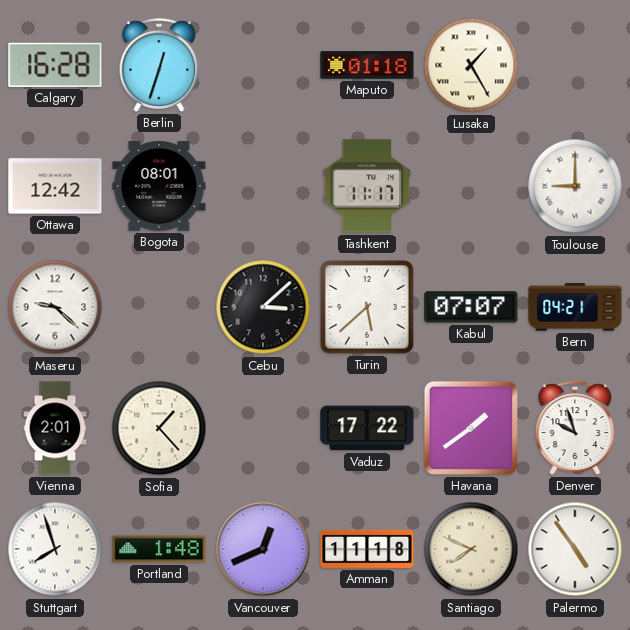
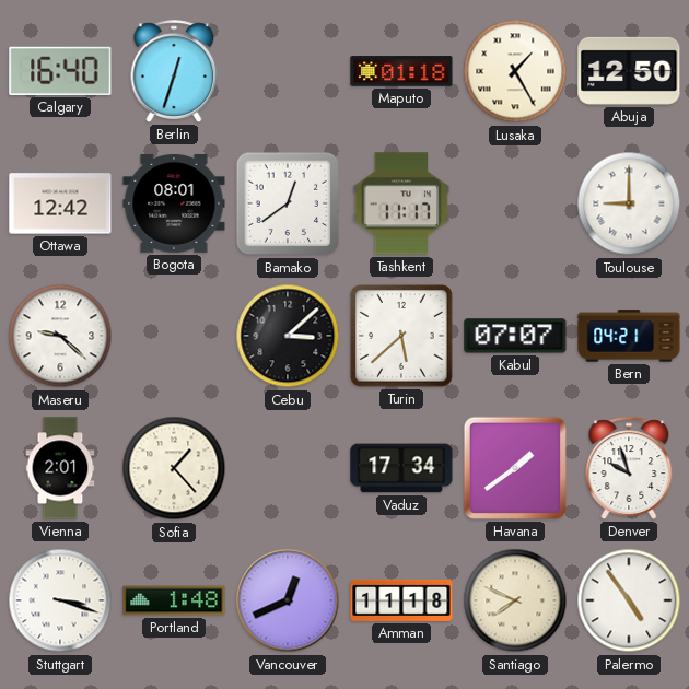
Calgary: 16:28 -> 16:40 (60, 71)
Abuja: none -> 12:50 (629, 71)
Bamako: none -> 12:39 (288, 203)
Vaduz: 17:22 -> 17:34 (401, 468)
Stuttgart: 7:57 -> 3:18 (60, 600)
